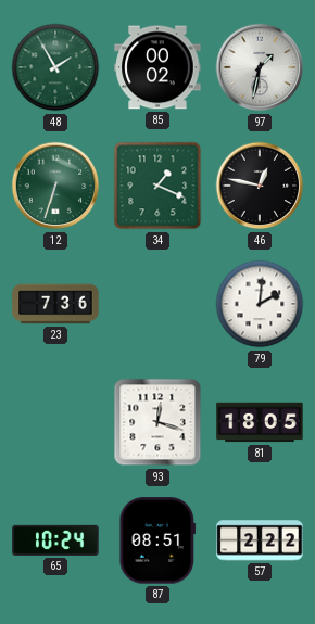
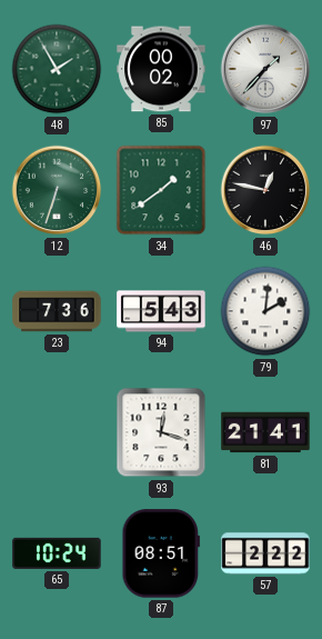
97: 1:32 -> 1:37 (265, 69)
34: 1:19 -> 1:39 (161, 190)
94: none -> 5:43 (161, 311)
81: 18:05 -> 21:41 (265, 432)
